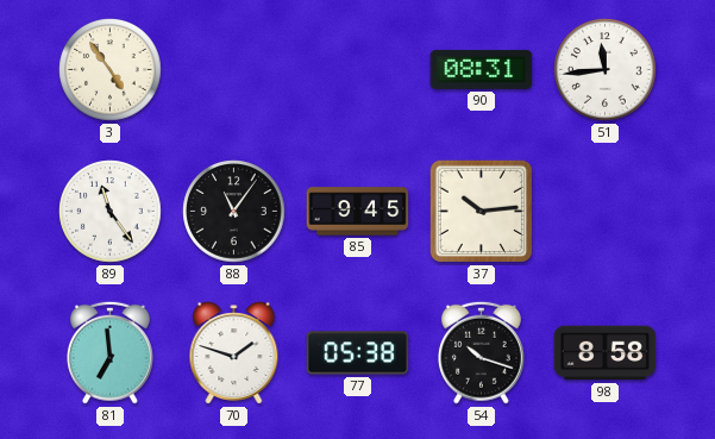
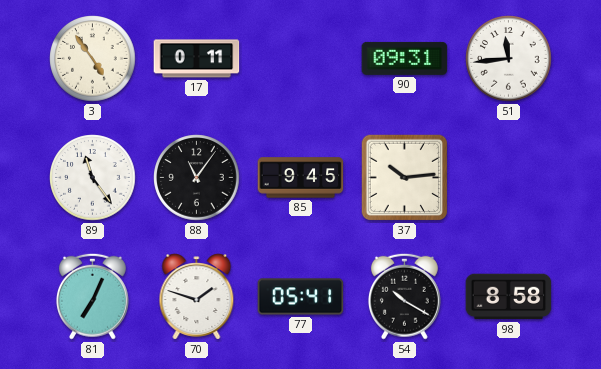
17: none -> 0:11 (197, 59)
90: 08:31 -> 09:31 (405, 58)
81: 6:59 -> 7:04 (92, 296)
77: 05:38 -> 05:41 (301, 297)
54: 10:18 -> 10:20 (404, 296)
